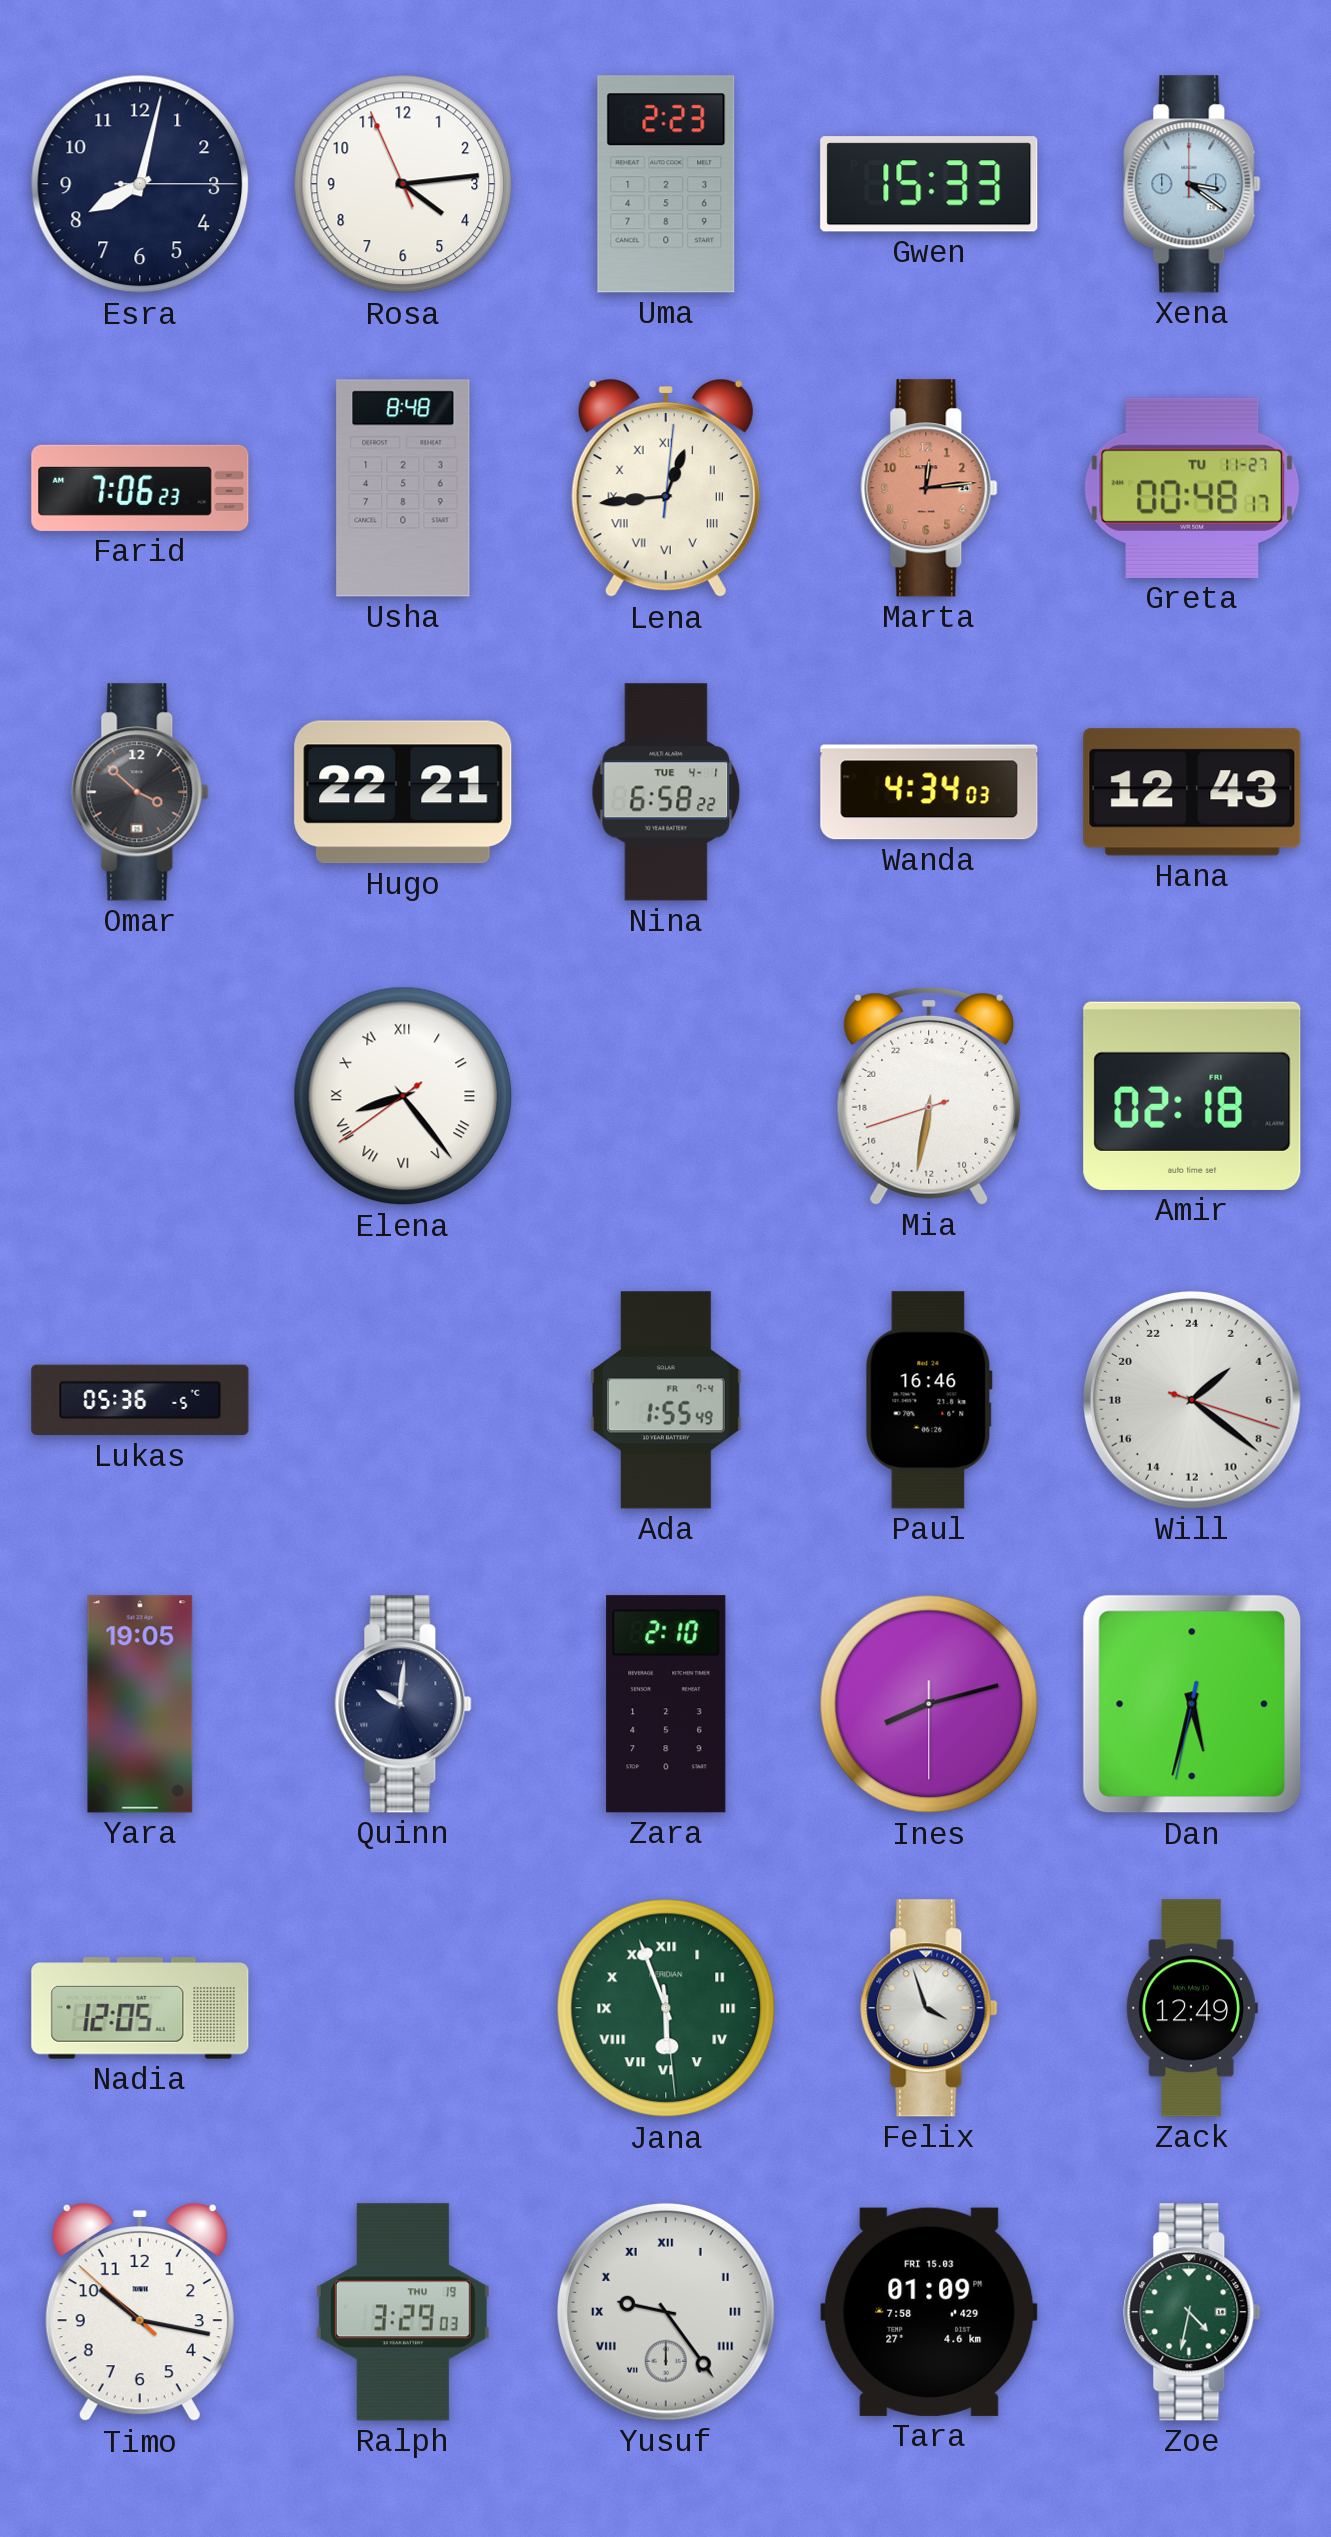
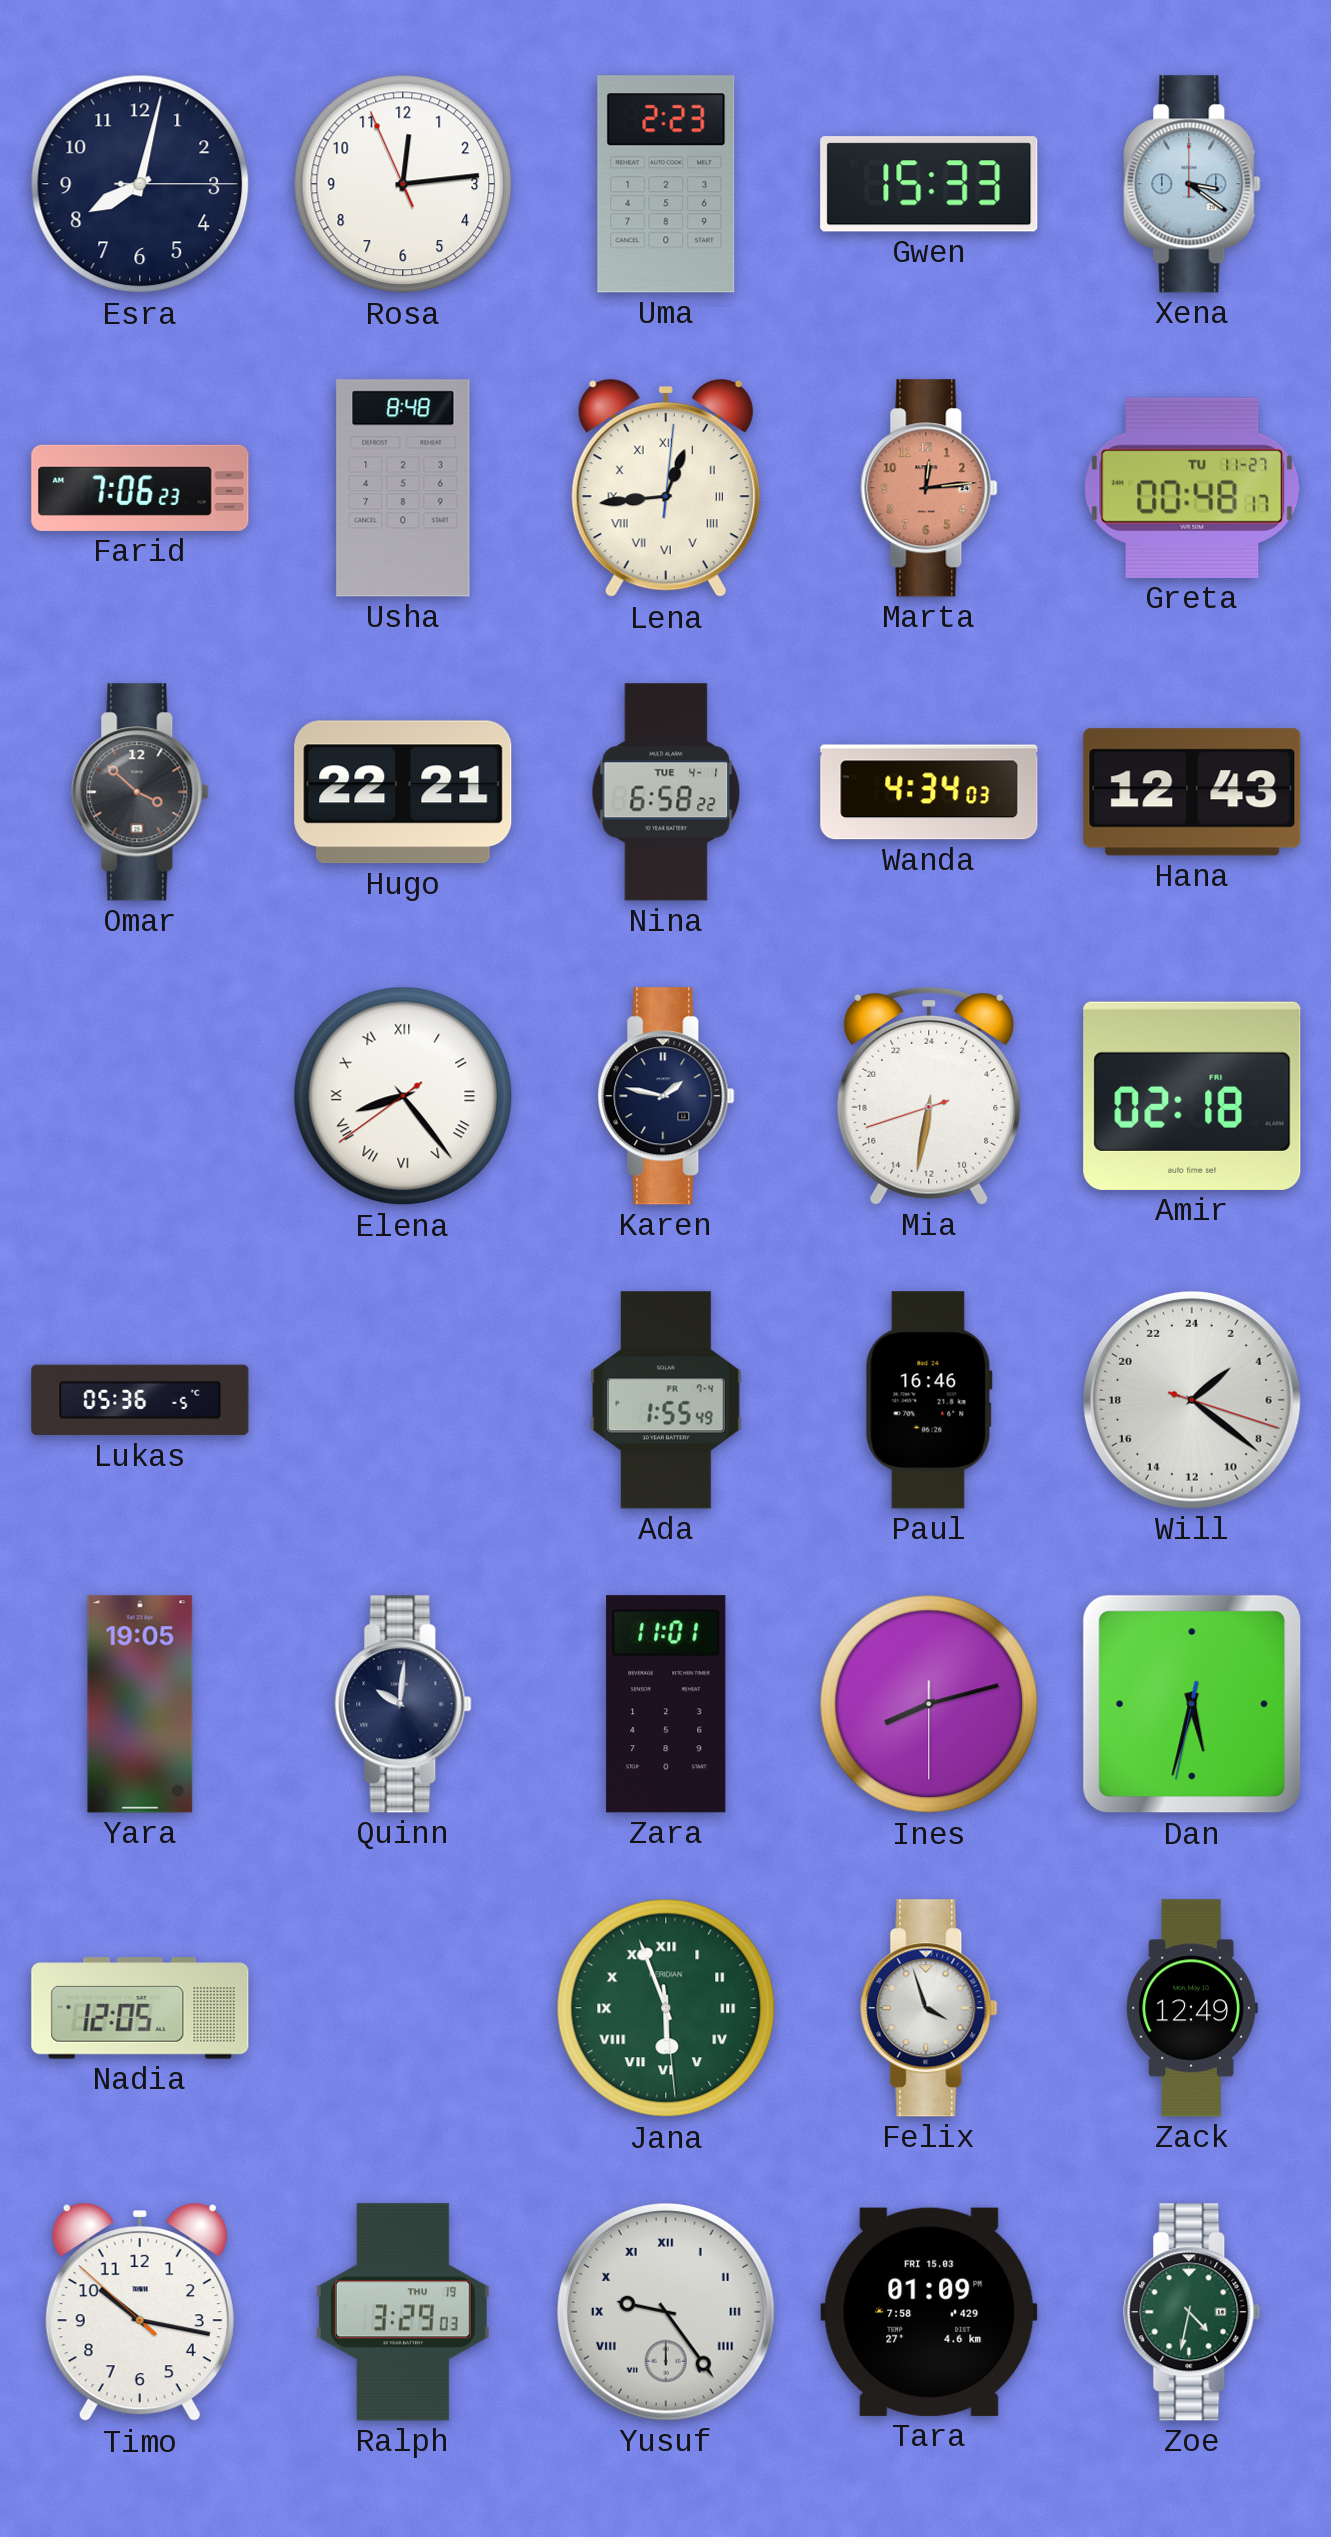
Rosa: 4:13 -> 12:13 (403, 184)
Karen: none -> 1:47 (666, 1096)
Zara: 2:10 -> 11:01 (666, 1704)
